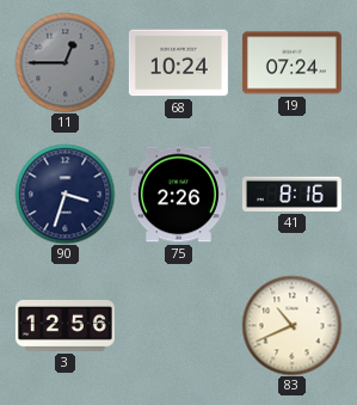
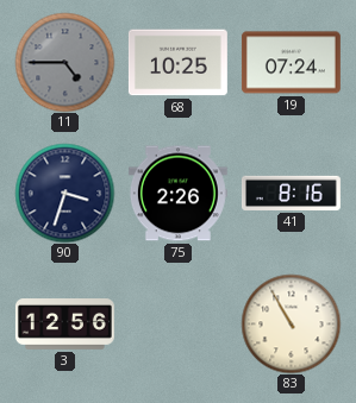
11: 12:45 -> 4:45 (64, 62)
68: 10:24 -> 10:25 (177, 63)
83: 10:41 -> 10:55 (291, 323)
